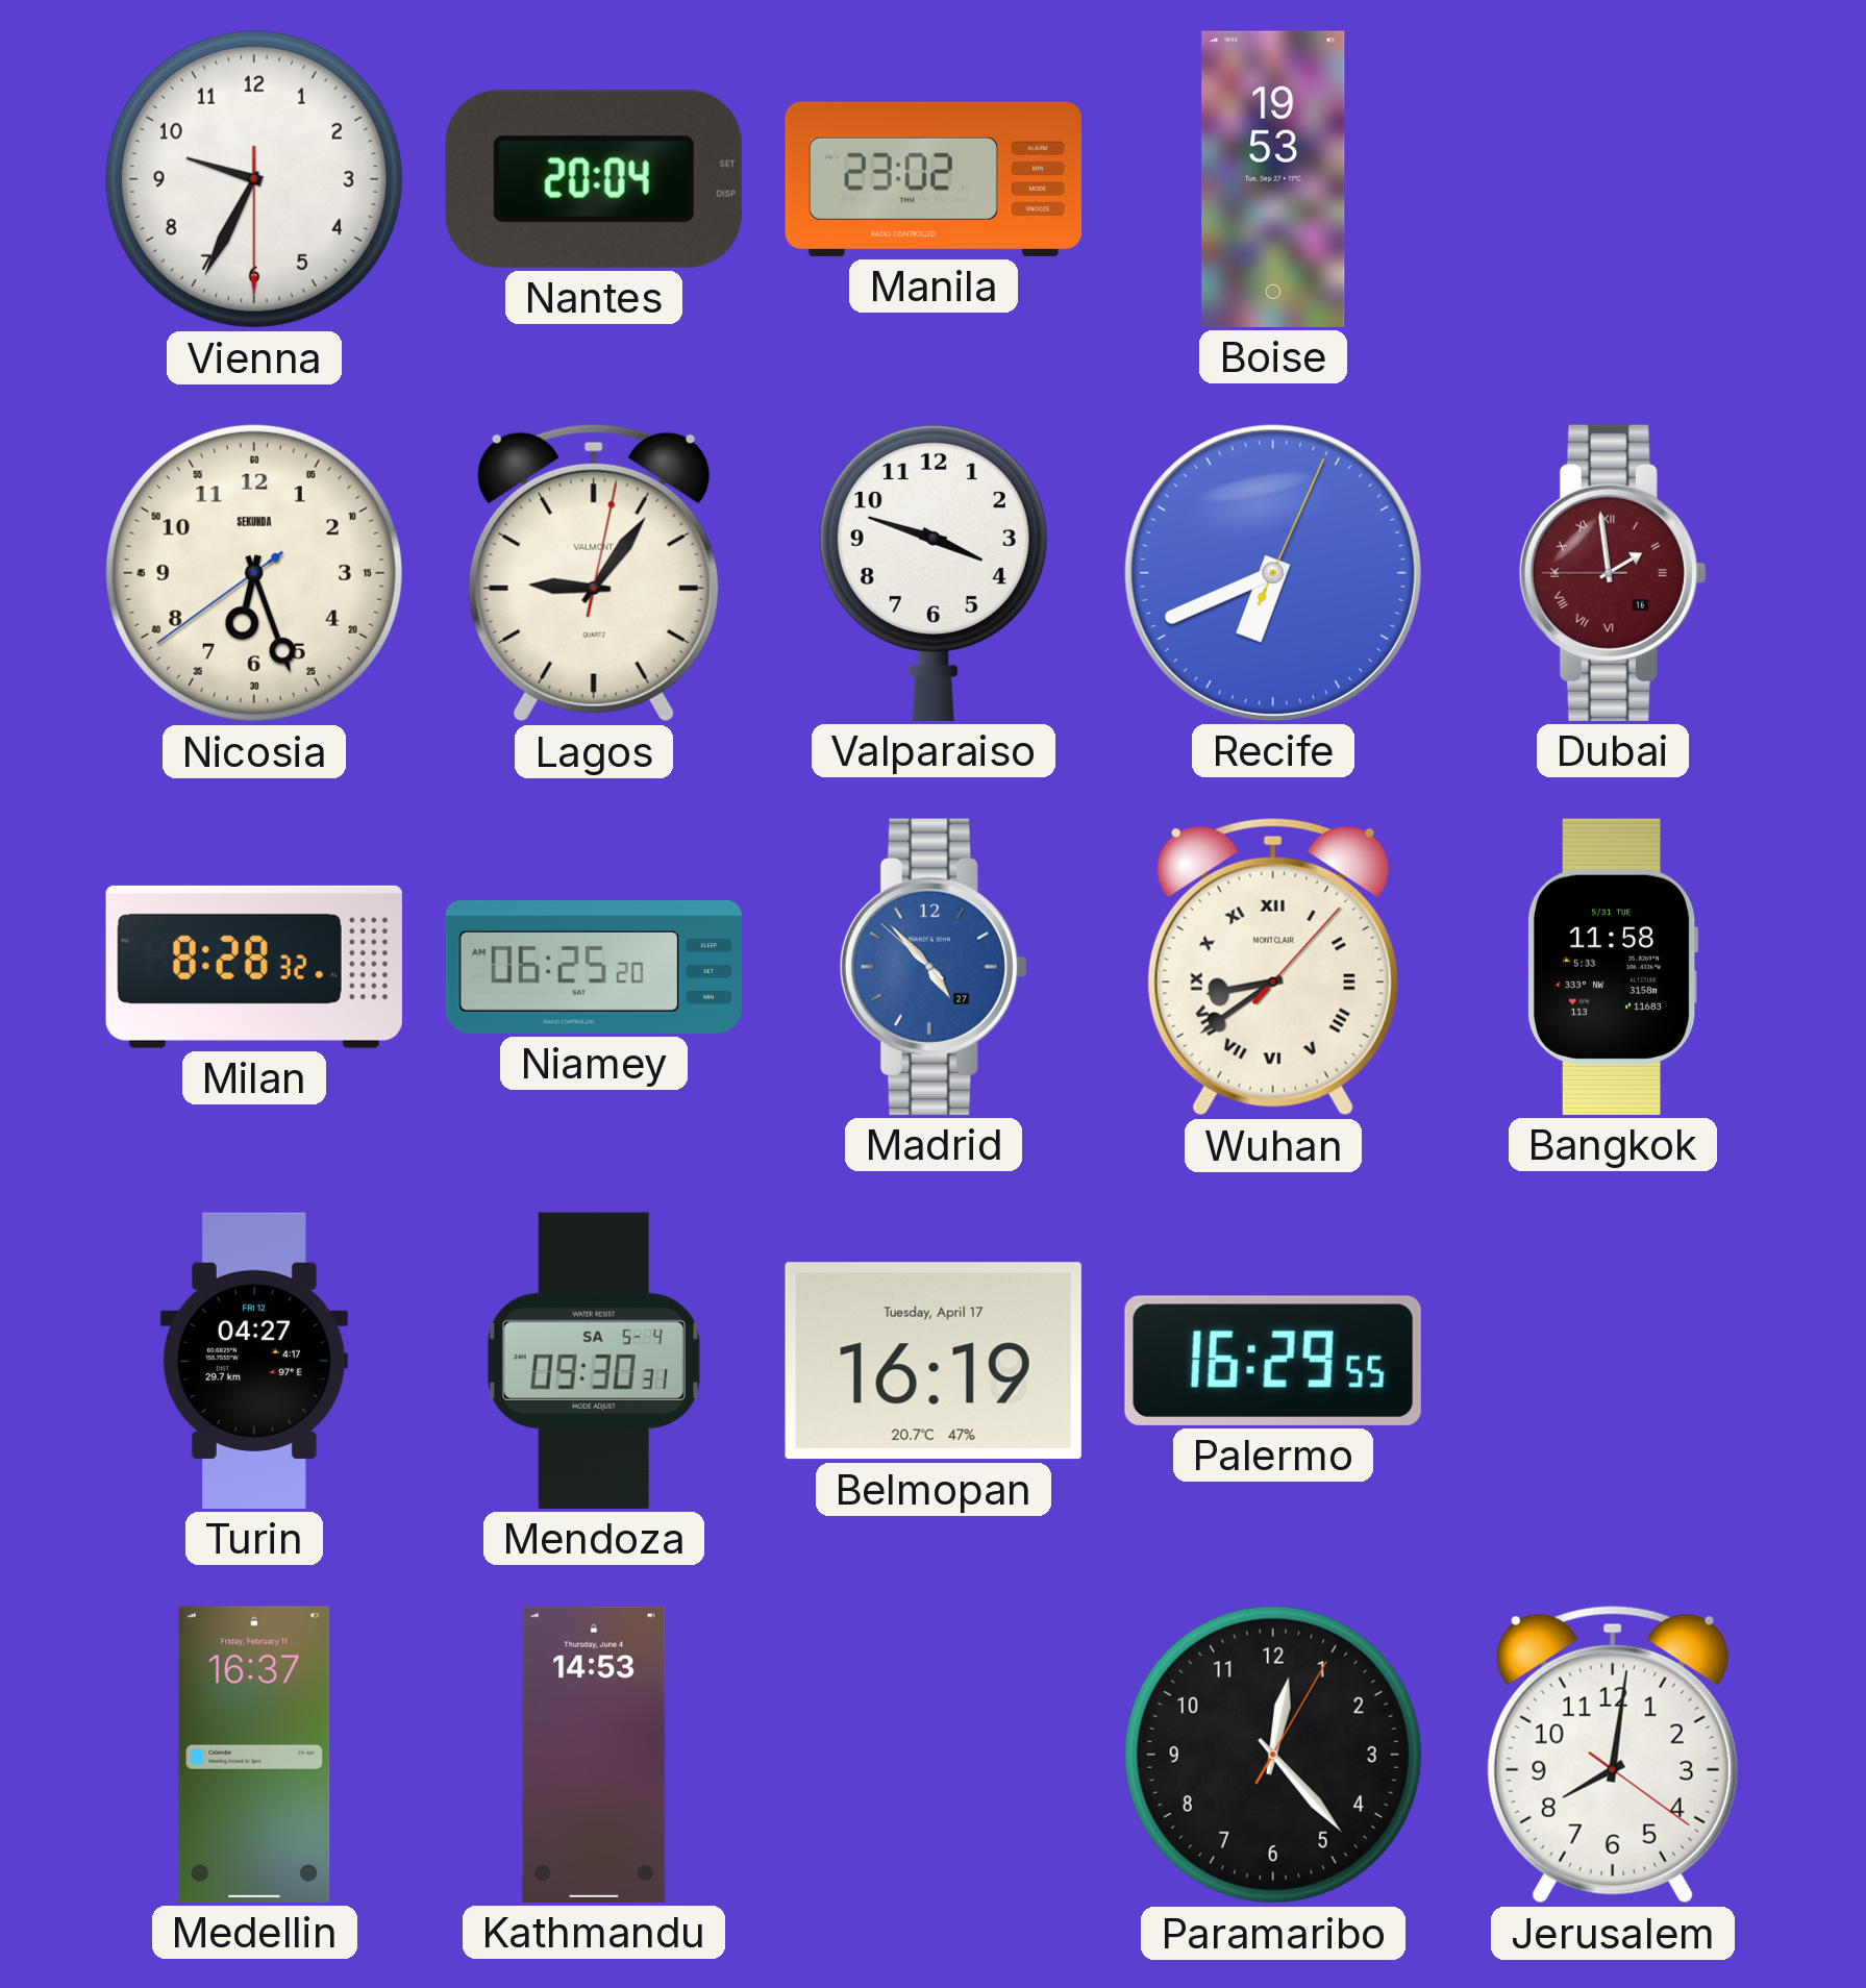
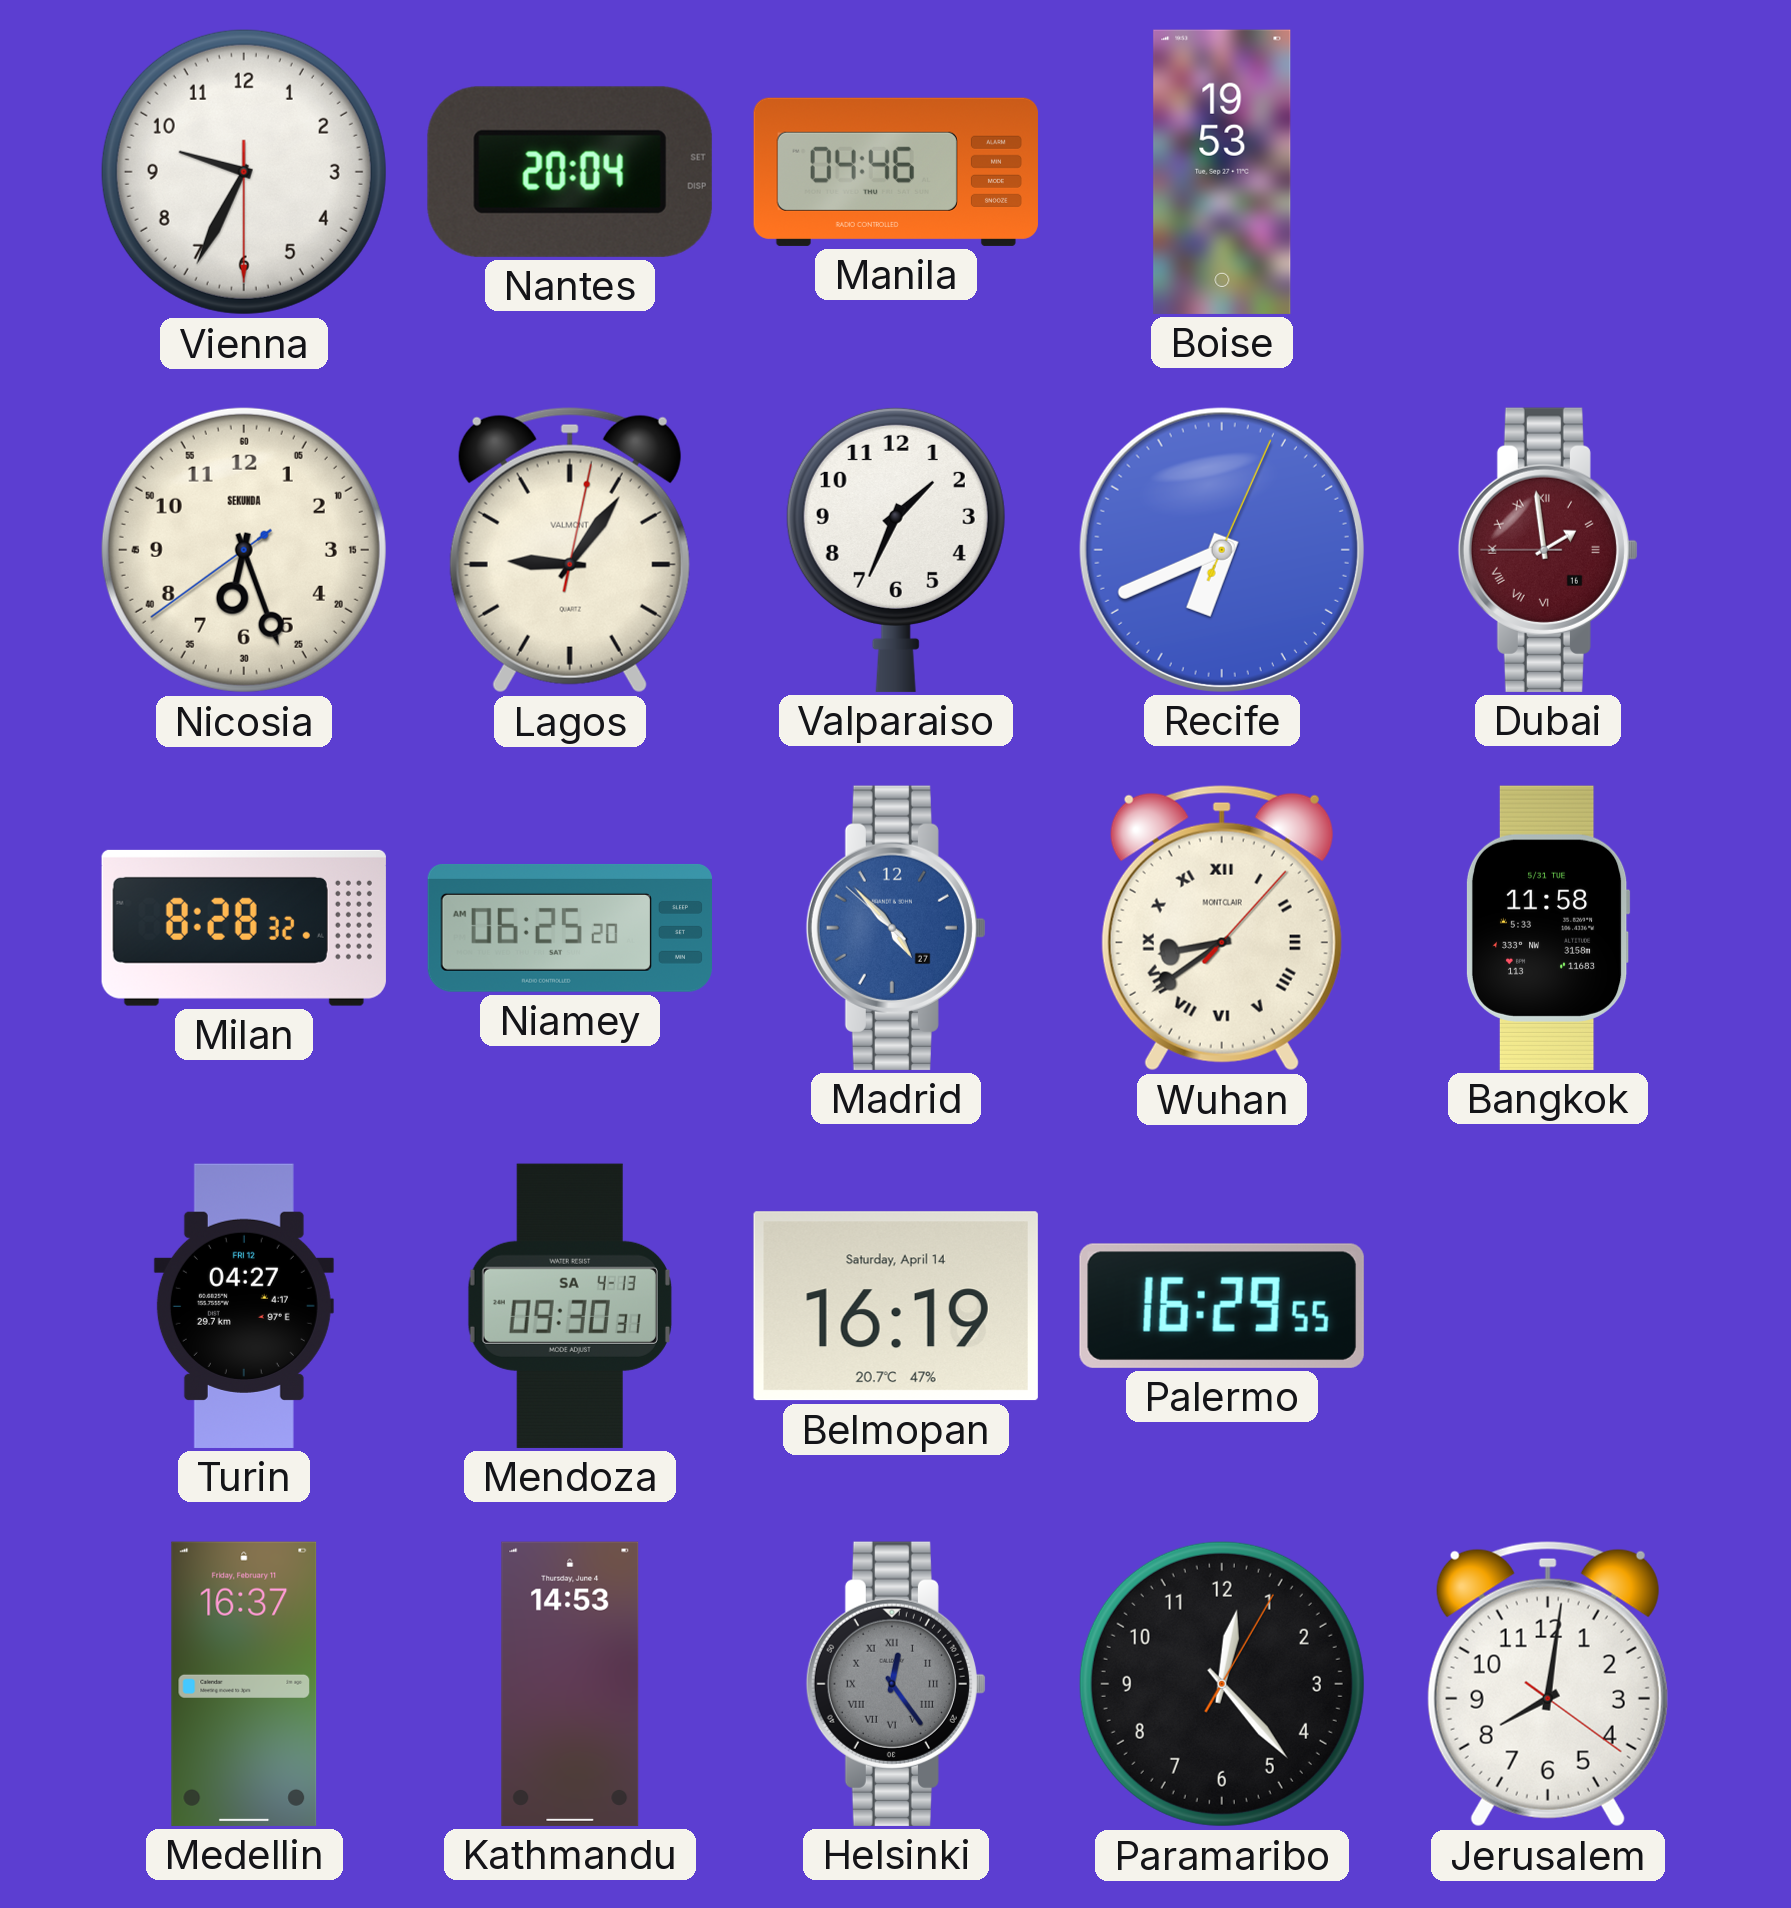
Manila: 23:02 -> 04:46 (896, 172)
Valparaiso: 3:48 -> 1:34 (896, 549)
Mendoza date: SA 5-4 -> SA 4-13 (570, 1306)
Belmopan date: Tuesday, April 17 -> Saturday, April 14 (896, 1306)
Helsinki: none -> 12:24 (896, 1684)
